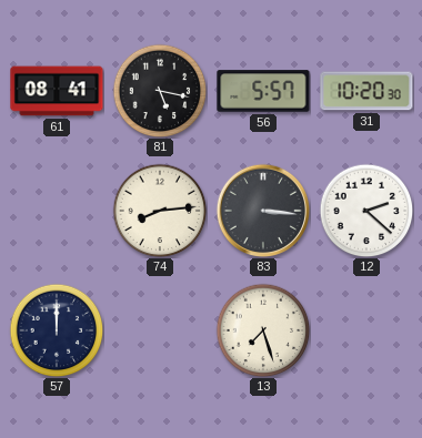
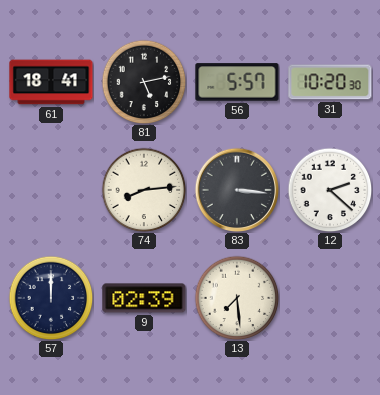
61: 08:41 -> 18:41 (51, 82)
81: 5:17 -> 5:13 (144, 82)
9: none -> 02:39 (144, 298)
13: 7:27 -> 7:29 (237, 298)
